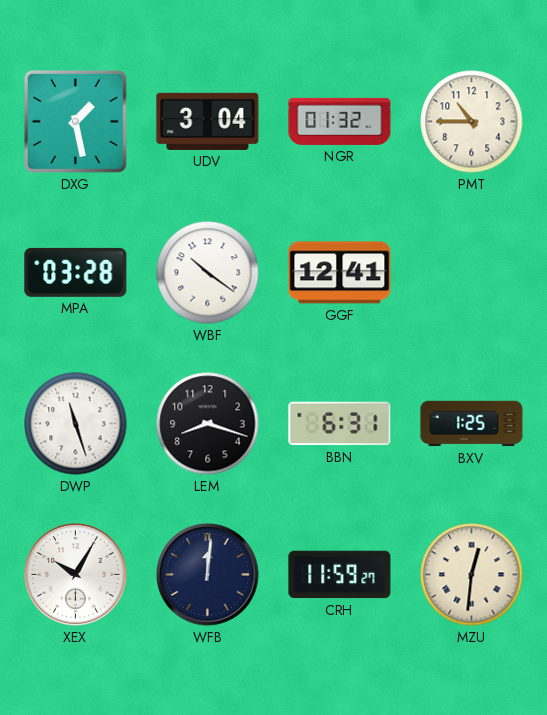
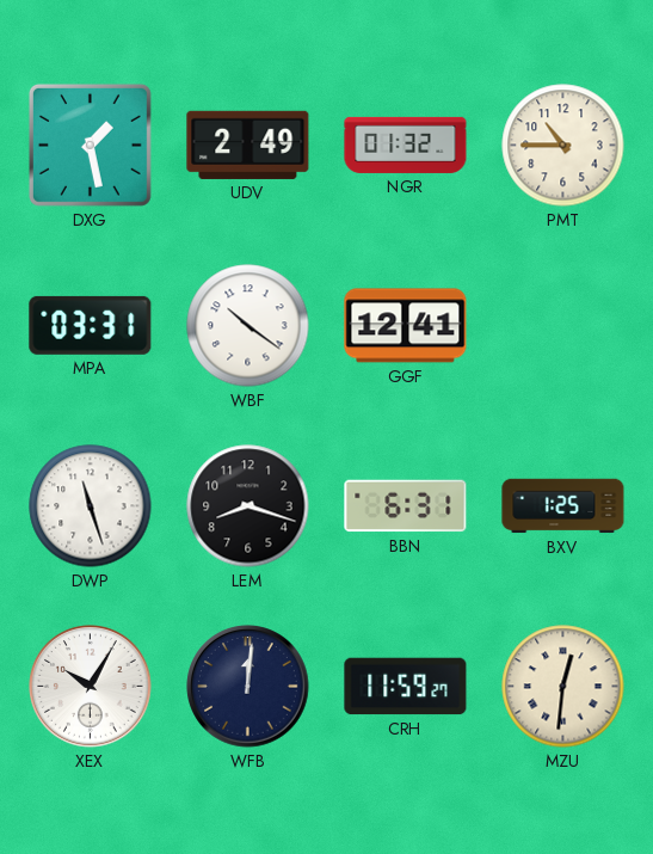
UDV: 3:04 -> 2:49 (248, 145)
MPA: 03:28 -> 03:31 (91, 325)
